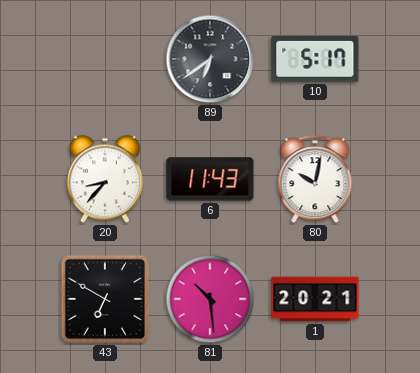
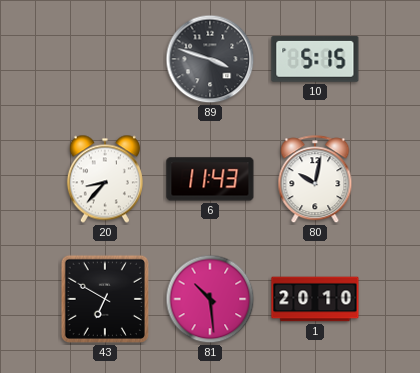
89: 6:39 -> 3:48 (210, 59)
10: 5:17 -> 5:15 (315, 59)
1: 20:21 -> 20:10 (315, 299)
